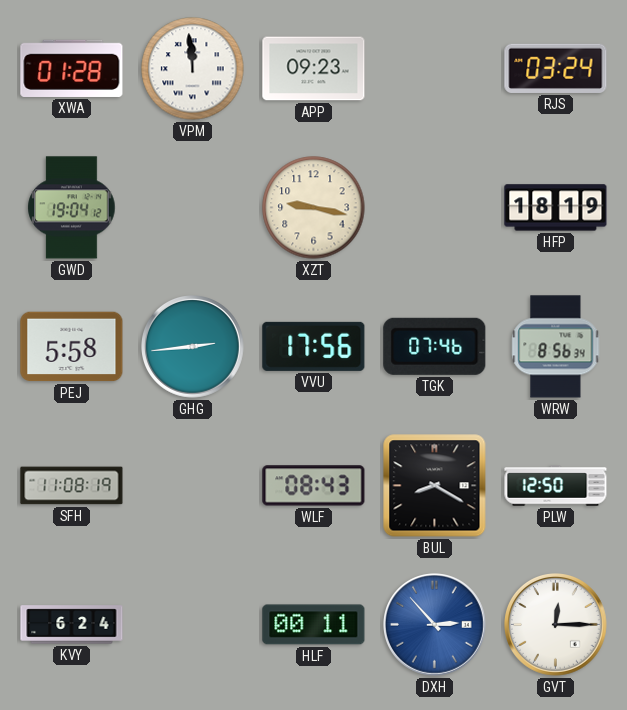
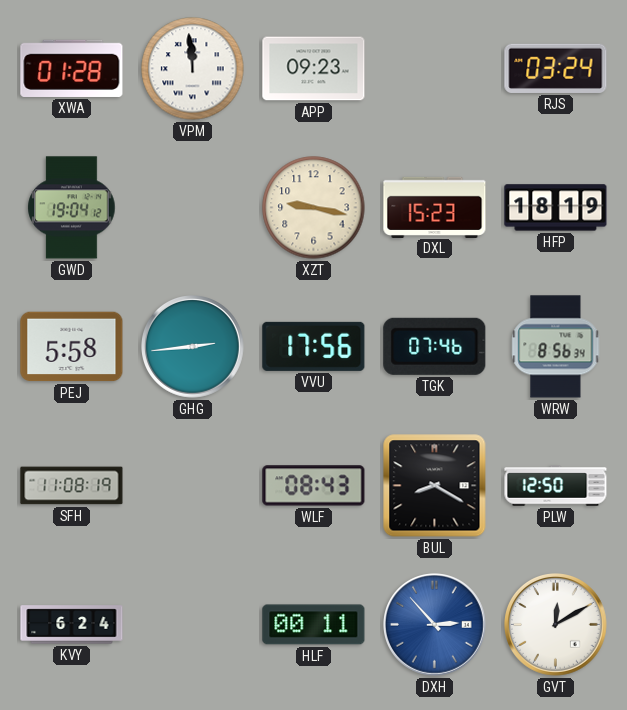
DXL: none -> 15:23 (435, 207)
GVT: 12:15 -> 12:10 (556, 625)
